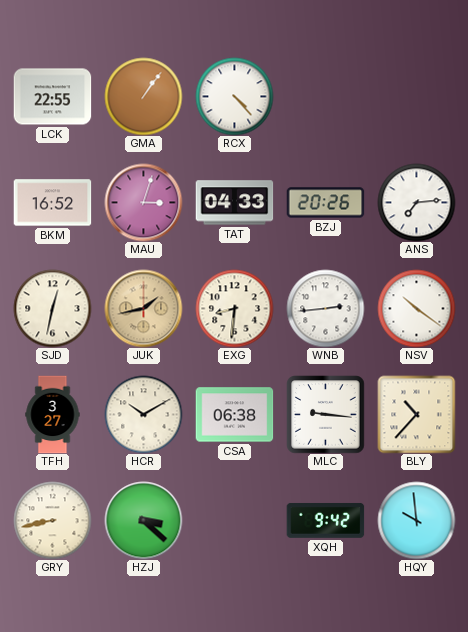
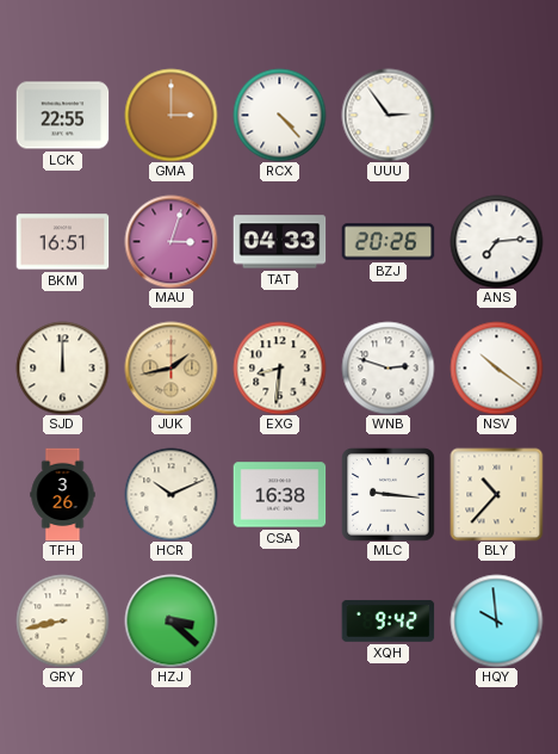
GMA: 1:06 -> 3:00 (170, 115)
UUU: none -> 2:54 (387, 115)
BKM: 16:52 -> 16:51 (62, 242)
SJD: 12:32 -> 12:00 (62, 367)
WNB: 2:44 -> 2:48 (387, 367)
TFH: 3:27 -> 3:26 (63, 494)
HCR: 10:10 -> 10:11 (170, 494)
CSA: 06:38 -> 16:38 (279, 495)
